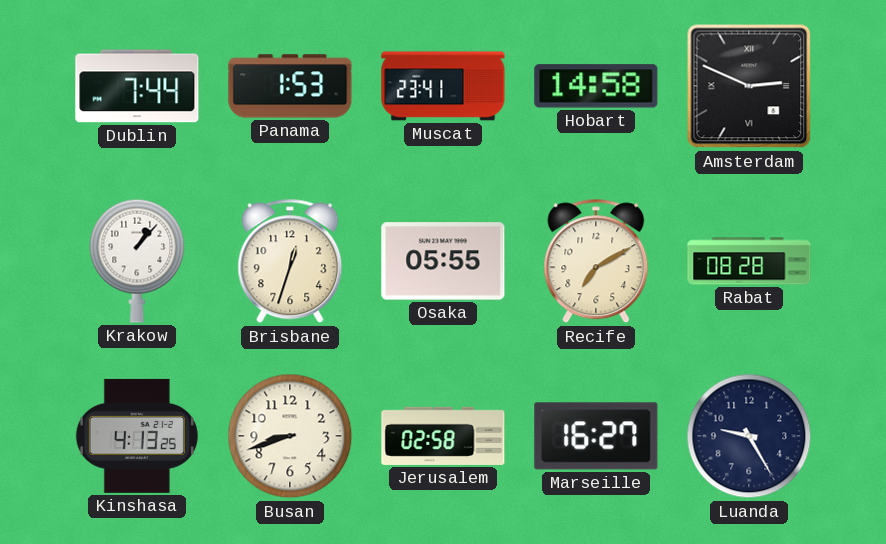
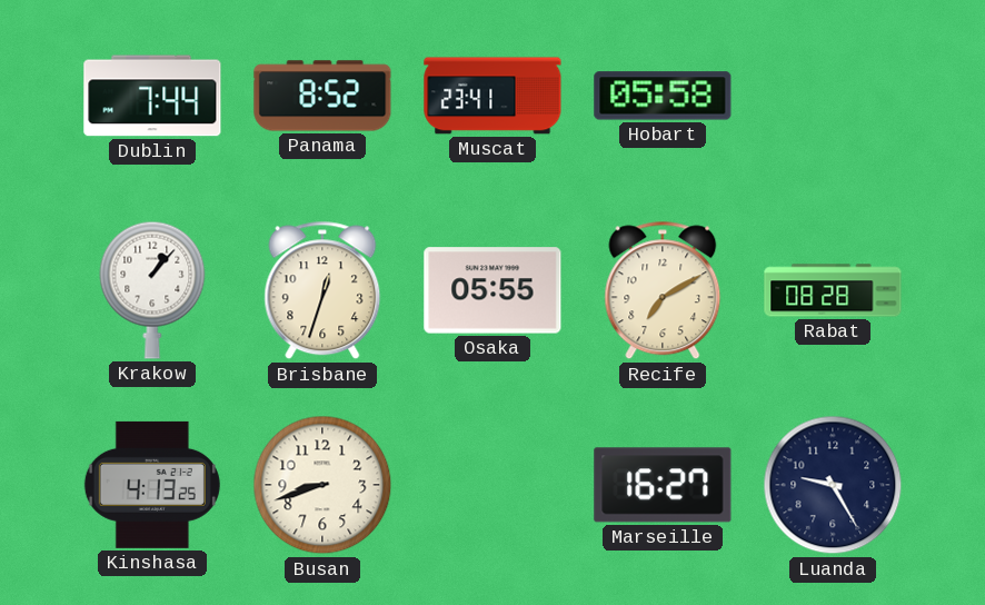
Panama: 1:53 -> 8:52 (322, 96)
Hobart: 14:58 -> 05:58 (663, 96)
Amsterdam: 2:49 -> none (749, 86)
Jerusalem: 02:58 -> none (443, 436)
